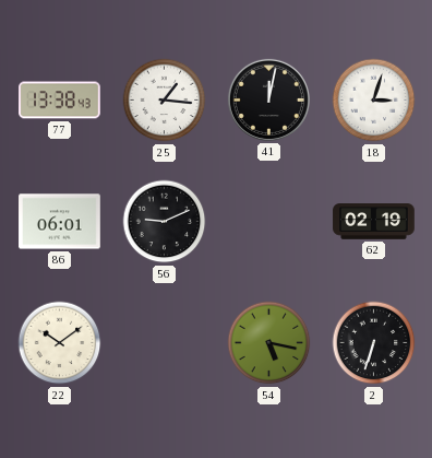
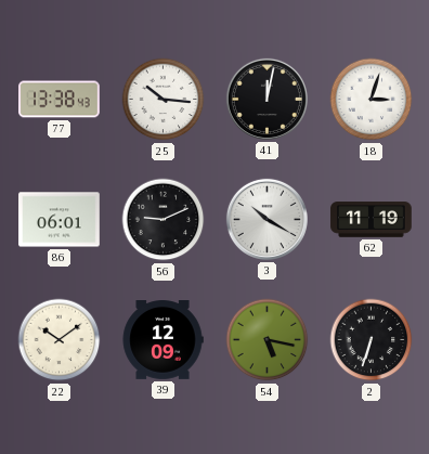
25: 1:16 -> 10:16 (164, 100)
3: none -> 10:20 (266, 219)
62: 02:19 -> 11:19 (372, 220)
39: none -> 12:09 (162, 340)
